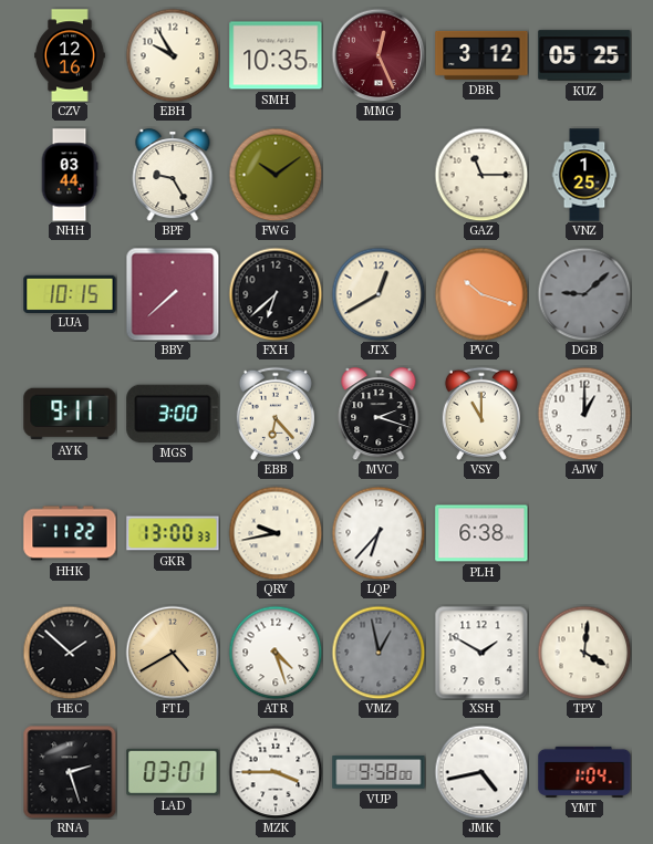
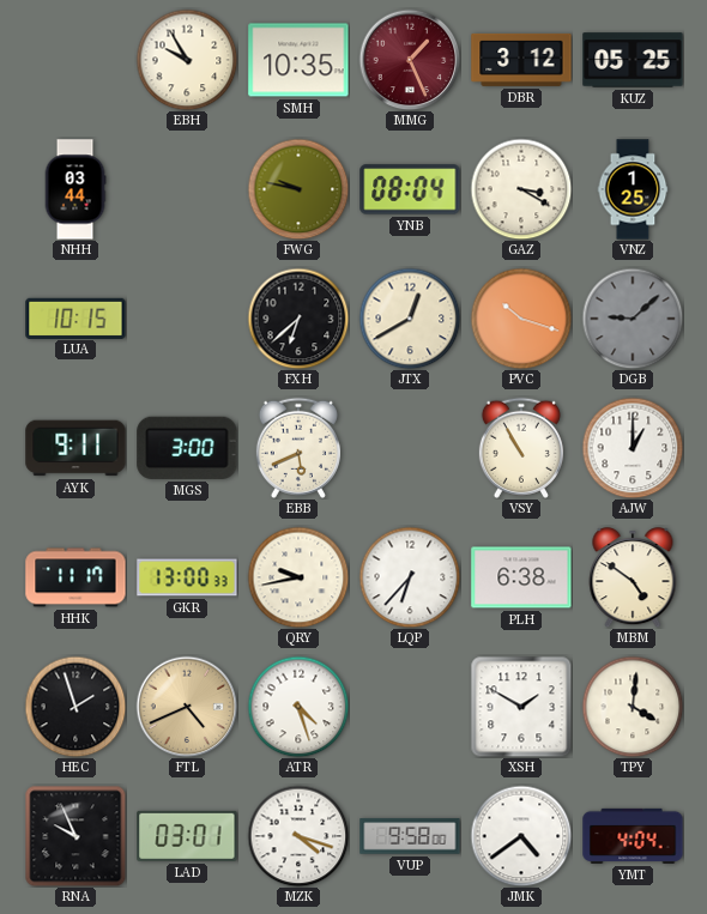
CZV: 12:16 -> none (70, 55)
MMG: 12:26 -> 1:26 (410, 60)
BPF: 9:25 -> none (173, 175)
FWG: 10:09 -> 9:47 (298, 189)
YNB: none -> 08:04 (410, 189)
GAZ: 11:15 -> 3:20 (521, 189)
BBY: 7:38 -> none (173, 294)
EBB: 6:23 -> 5:41 (298, 448)
MVC: 2:18 -> none (379, 414)
VSY: 11:00 -> 10:55 (521, 448)
HHK: 11:22 -> 11:17 (75, 577)
MBM: none -> 4:51 (633, 577)
HEC: 1:52 -> 1:57 (75, 707)
FTL: 4:40 -> 4:41 (187, 707)
VMZ: 12:58 -> none (379, 653)
RNA: 2:27 -> 9:56 (75, 836)
MZK: 3:45 -> 4:18 (298, 836)
JMK: 4:43 -> 4:39 (521, 836)
YMT: 1:04 -> 4:04 (633, 836)
